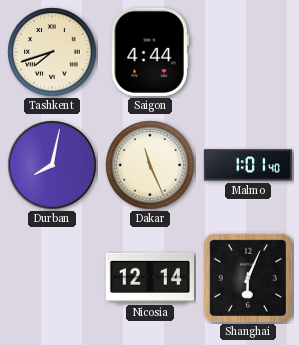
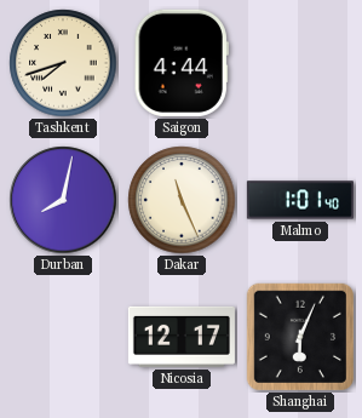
Nicosia: 12:14 -> 12:17 (182, 337)
